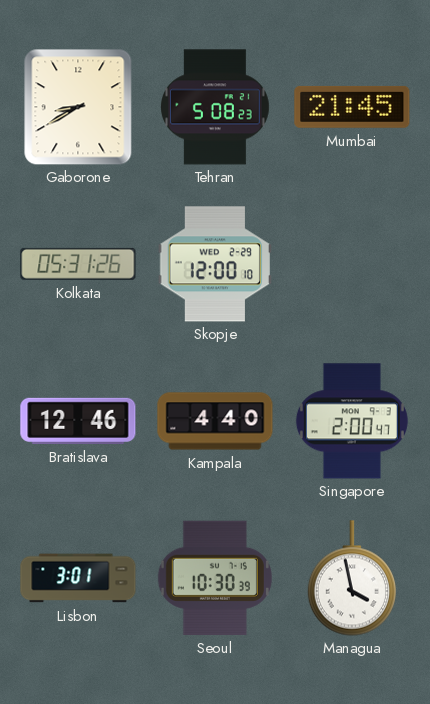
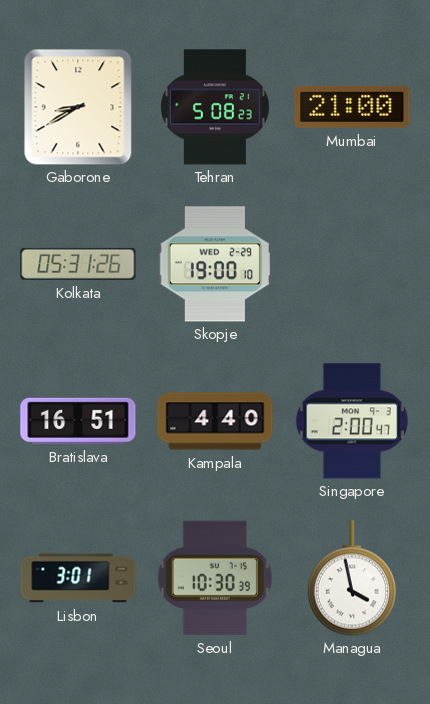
Mumbai: 21:45 -> 21:00 (352, 107)
Skopje: 12:00 -> 19:00 (215, 264)
Bratislava: 12:46 -> 16:51 (78, 421)
